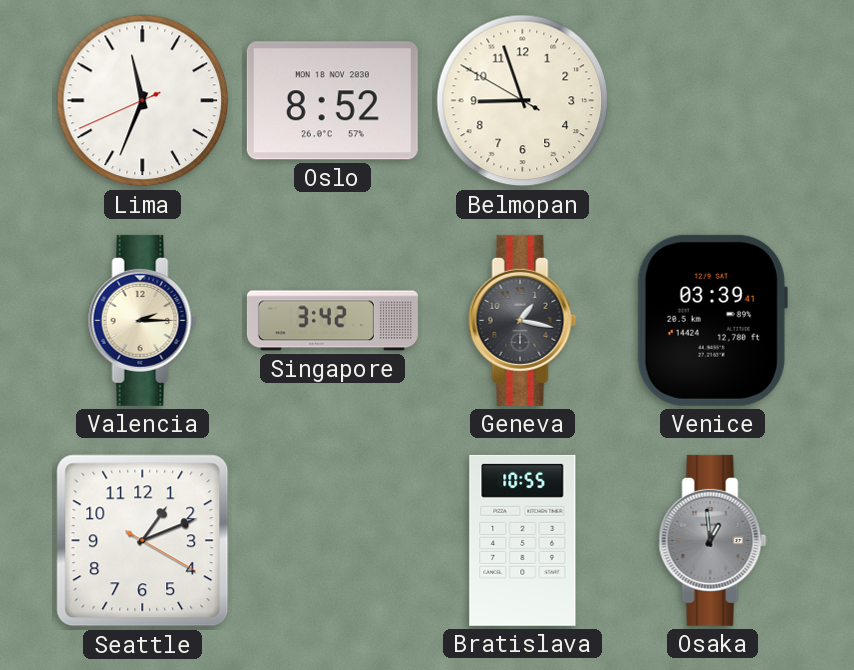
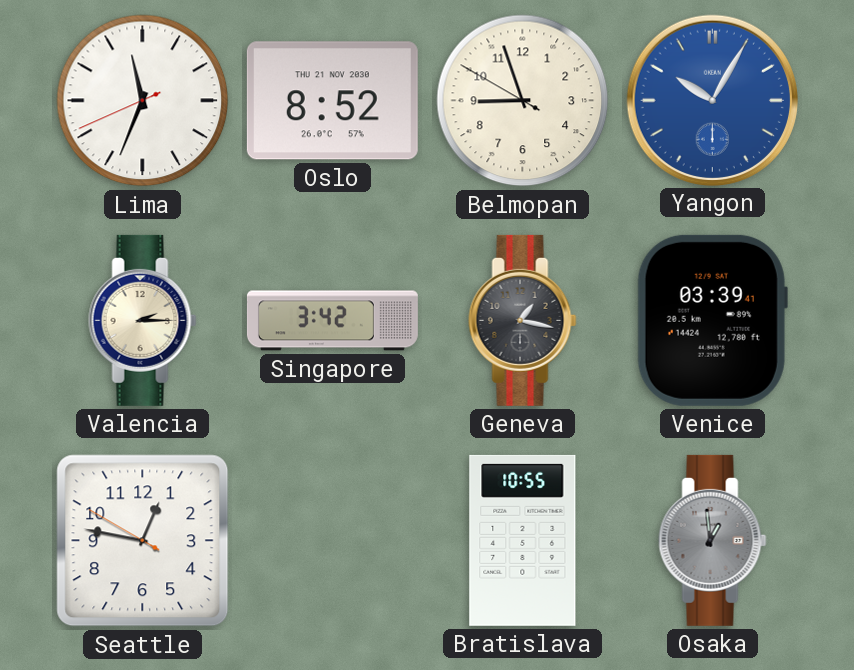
Oslo date: MON 18 NOV 2030 -> THU 21 NOV 2030 (332, 101)
Yangon: none -> 10:05 (712, 100)
Seattle: 1:11 -> 12:46 (143, 541)
